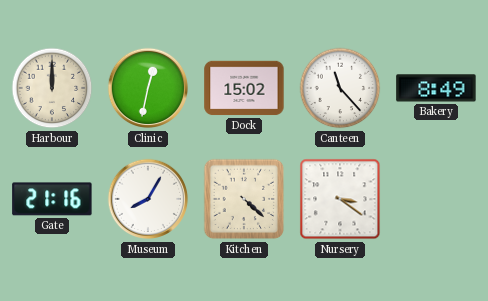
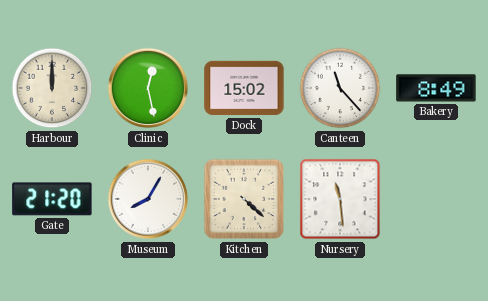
Clinic: 12:32 -> 12:28 (148, 88)
Gate: 21:16 -> 21:20 (52, 199)
Nursery: 3:21 -> 11:29 (340, 199)
